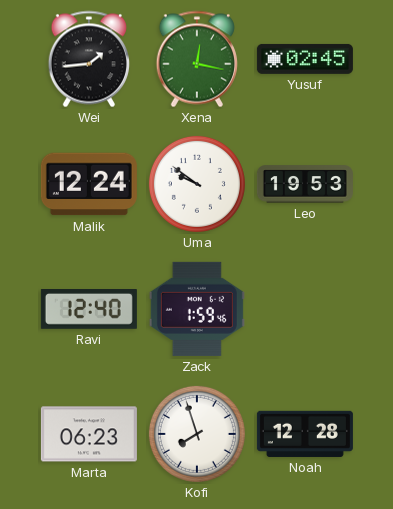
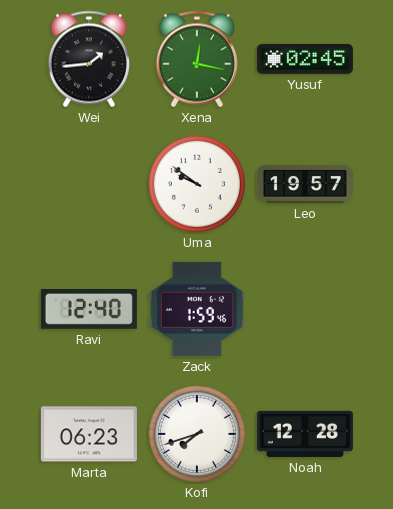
Malik: 12:24 -> none (89, 184)
Leo: 19:53 -> 19:57 (305, 184)
Kofi: 7:57 -> 7:42 (197, 434)
